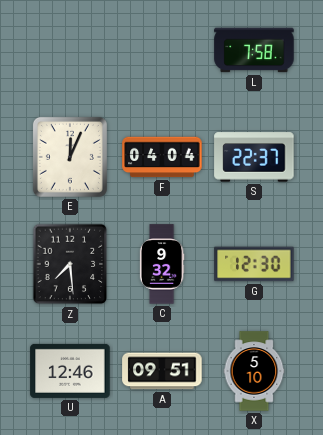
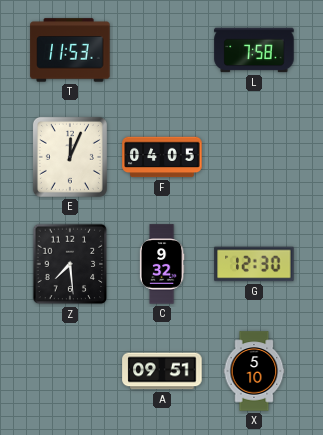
T: none -> 11:53 (70, 50)
F: 04:04 -> 04:05 (162, 157)
S: 22:37 -> none (254, 157)
U: 12:46 -> none (70, 371)
